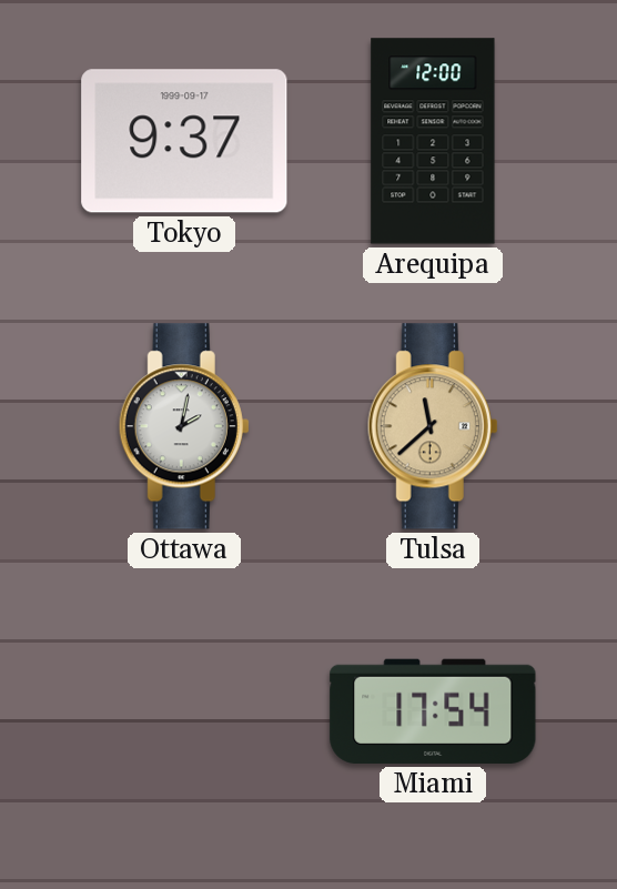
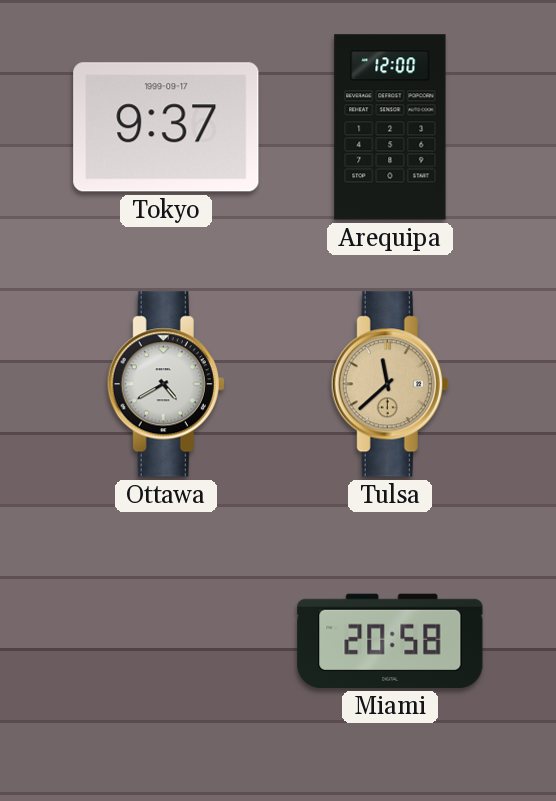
Ottawa: 2:02 -> 4:40 (166, 384)
Miami: 17:54 -> 20:58 (390, 641)
